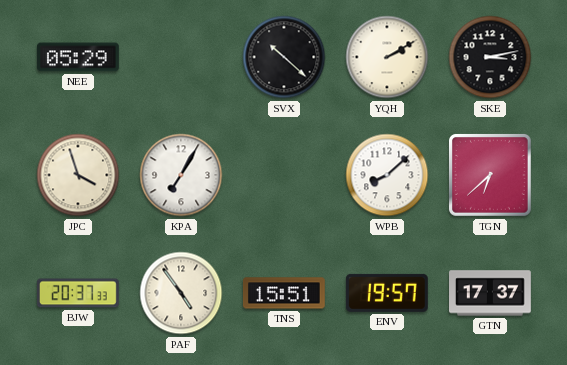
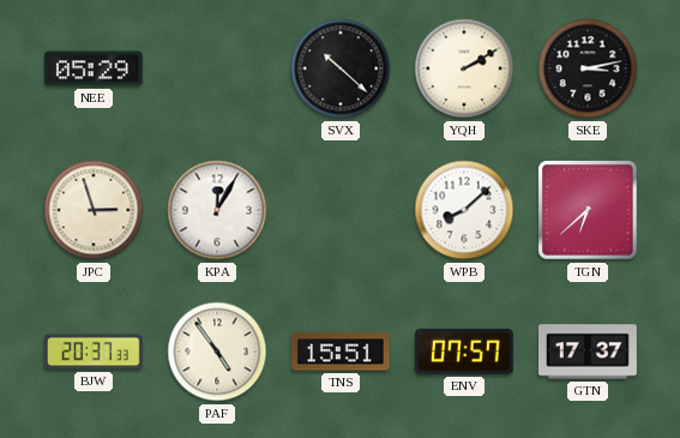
JPC: 3:57 -> 2:57 (94, 210)
KPA: 7:05 -> 12:05 (217, 210)
ENV: 19:57 -> 07:57 (464, 352)
